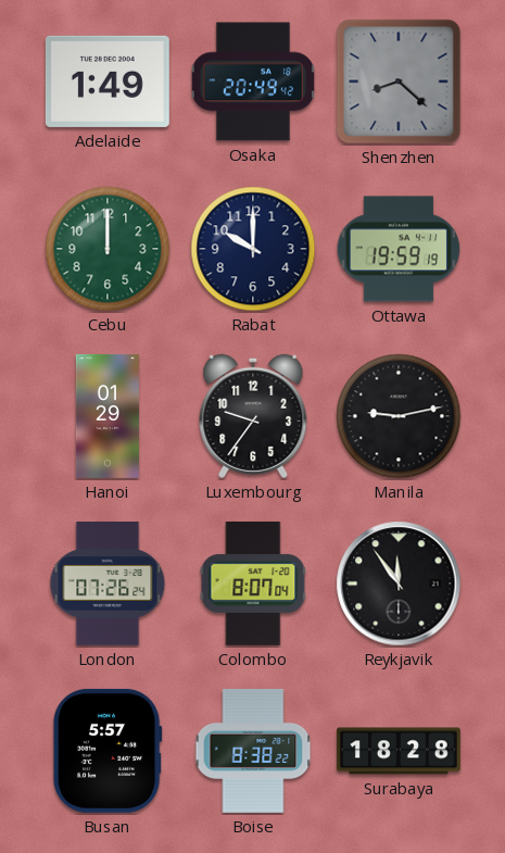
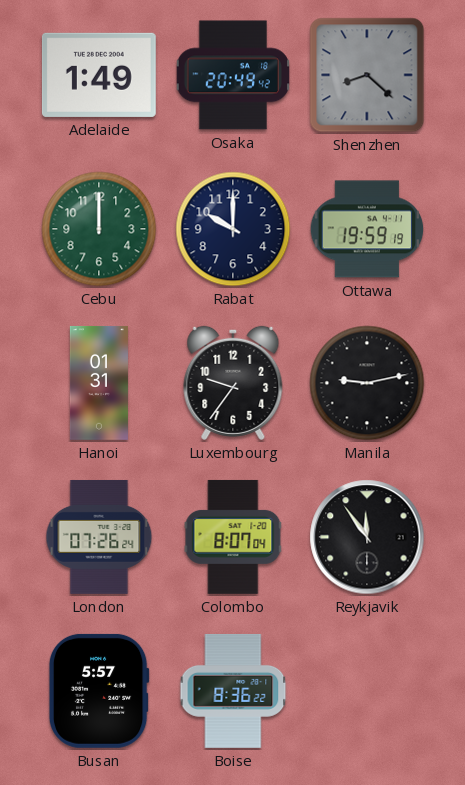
Hanoi: 01:29 -> 01:31 (99, 383)
Boise: 8:38 -> 8:36 (233, 691)
Surabaya: 18:28 -> none (399, 751)
